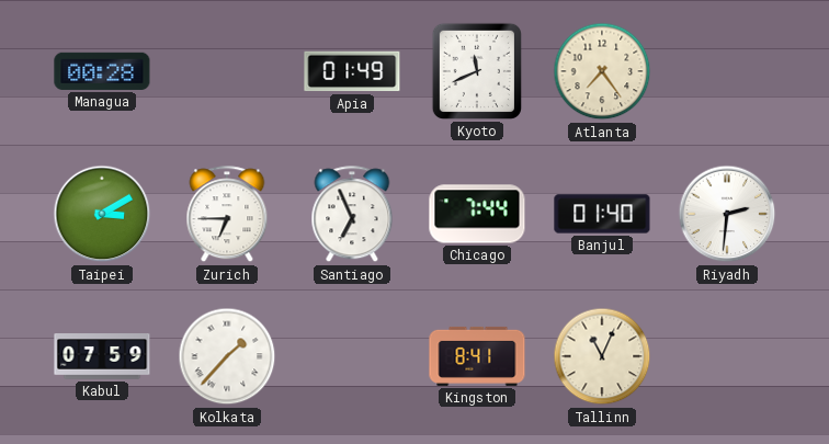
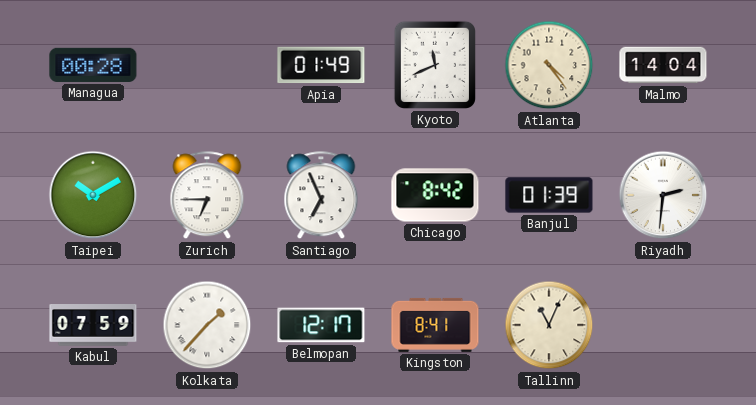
Atlanta: 7:24 -> 4:24 (549, 65)
Malmo: none -> 14:04 (663, 65)
Taipei: 3:10 -> 10:10 (93, 195)
Chicago: 7:44 -> 8:42 (435, 195)
Banjul: 01:40 -> 01:39 (549, 195)
Belmopan: none -> 12:17 (321, 325)
